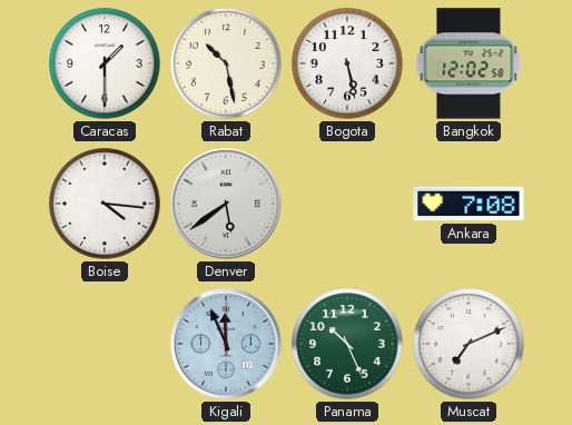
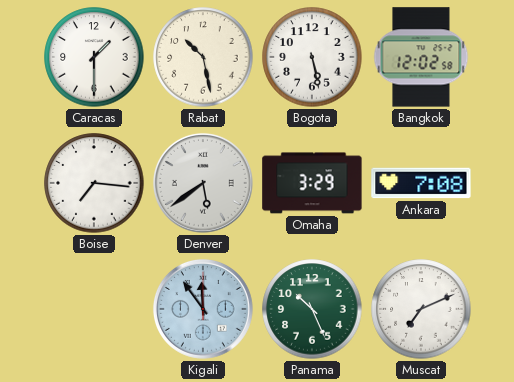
Boise: 4:16 -> 7:16 (94, 183)
Omaha: none -> 3:29 (312, 183)
Kigali: 11:56 -> 11:54 (203, 309)
